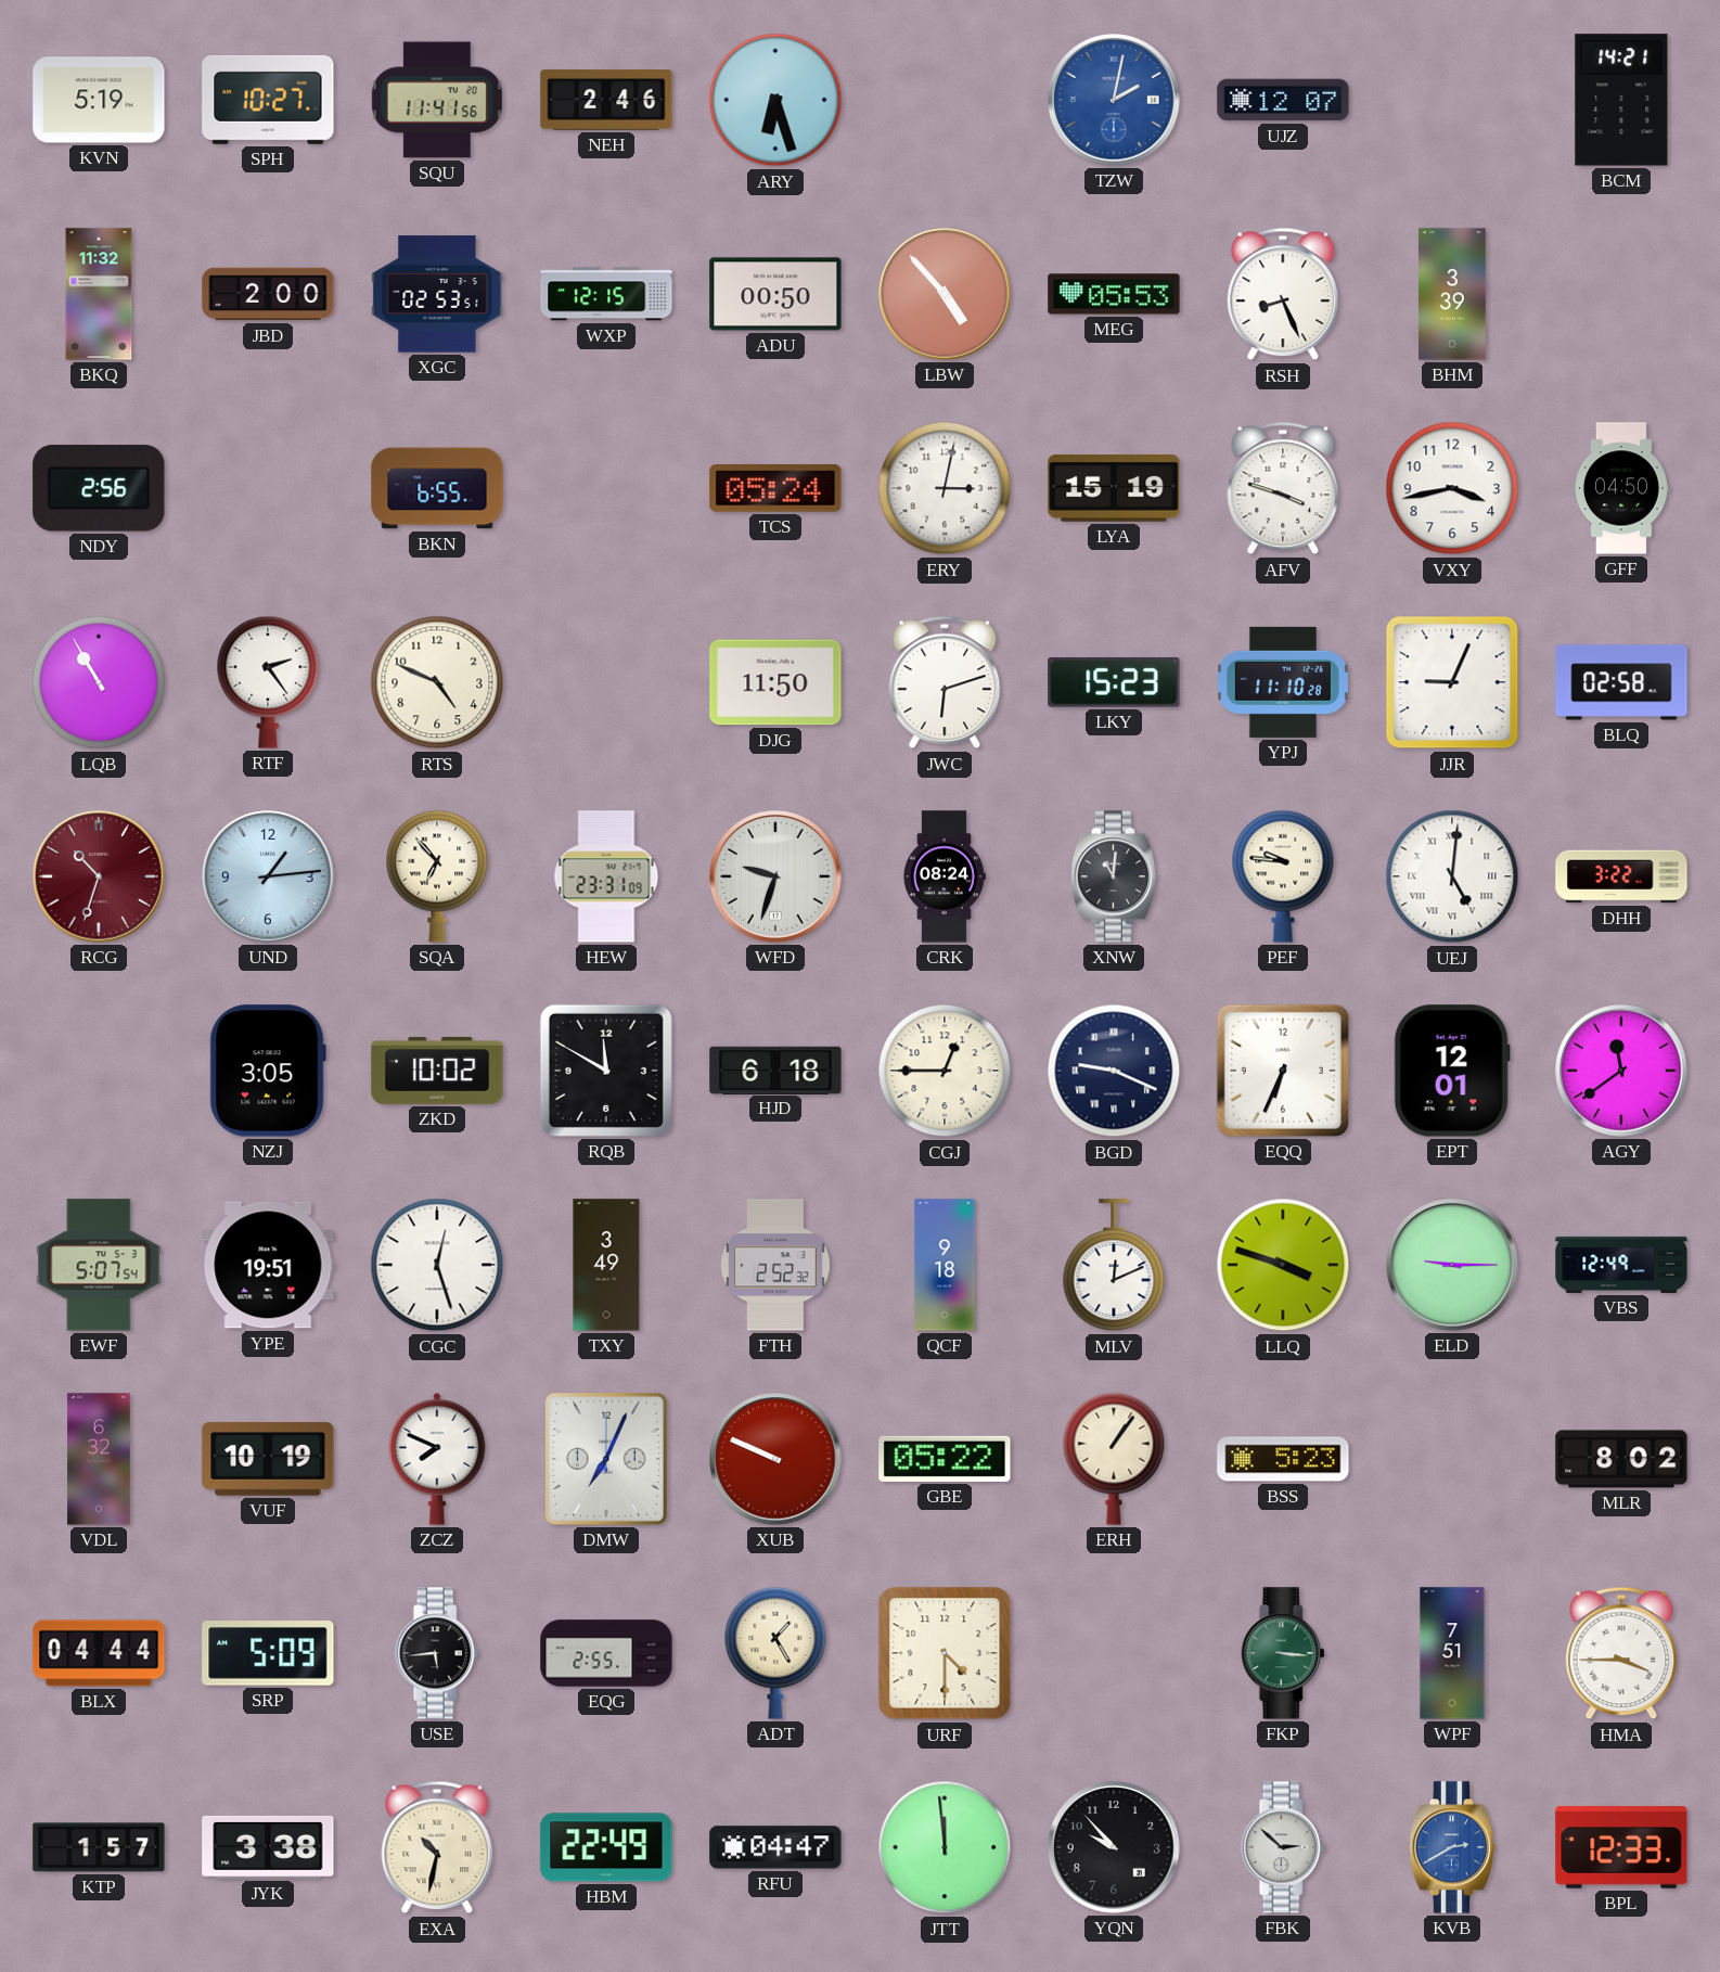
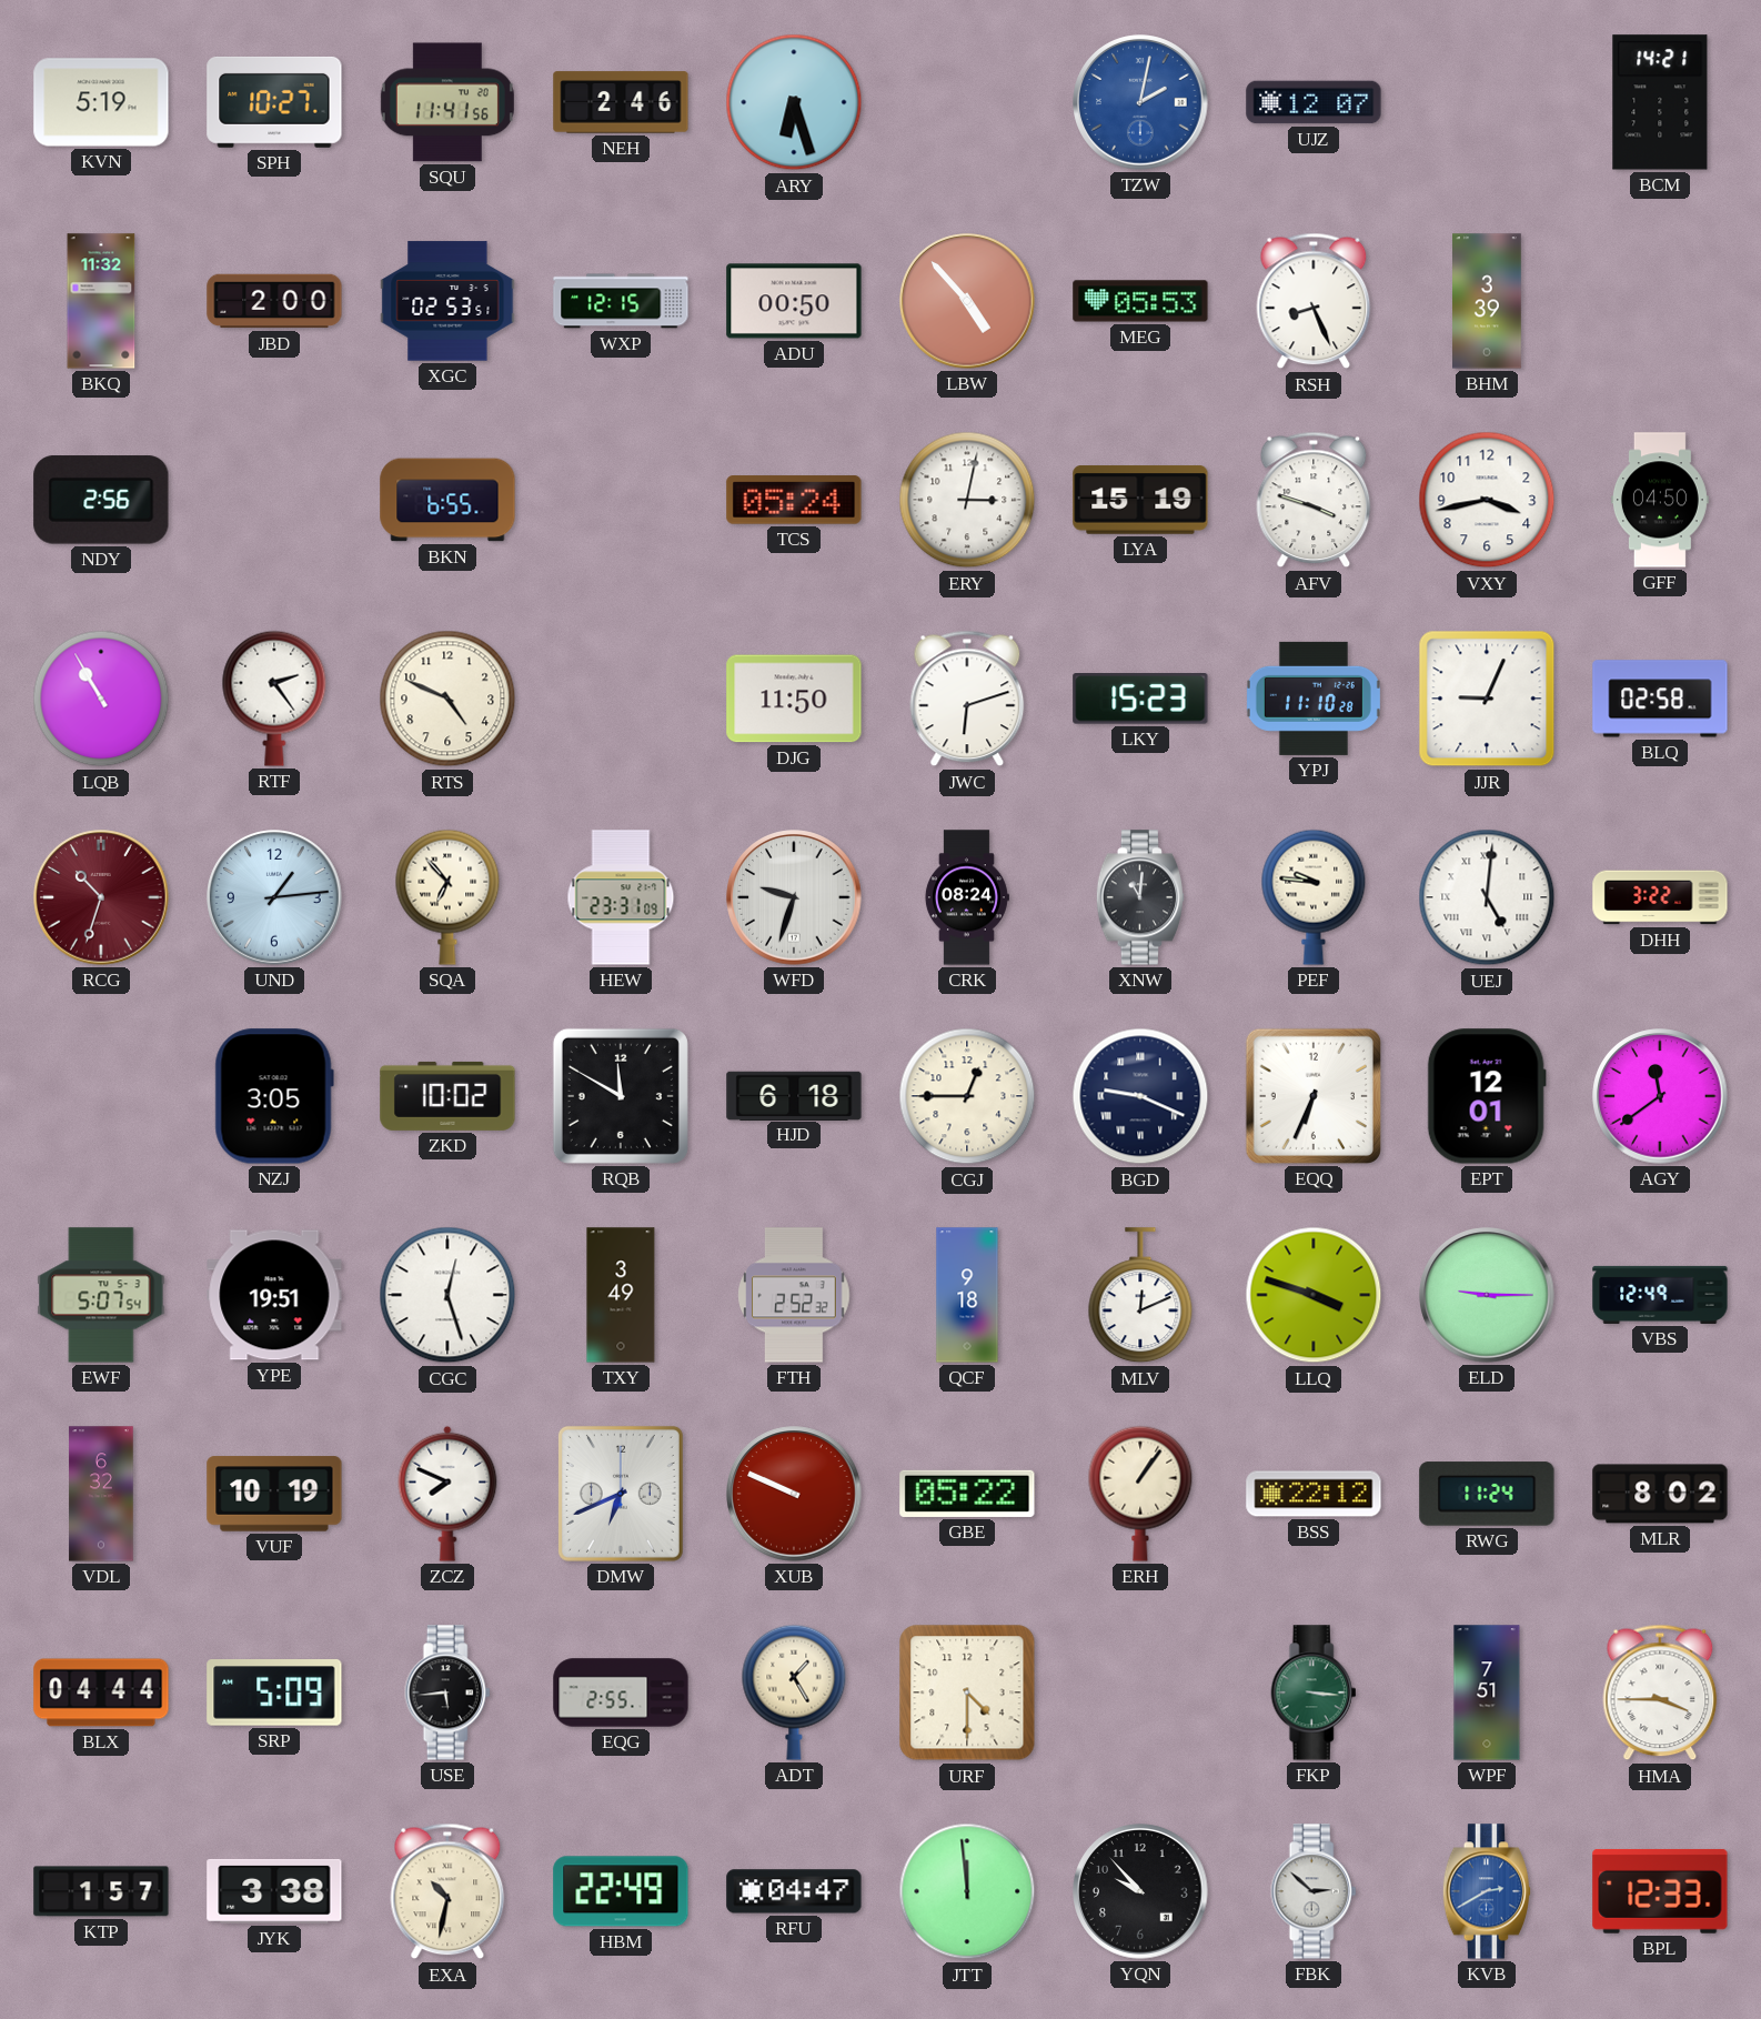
DMW: 7:04 -> 6:41 (621, 1494)
BSS: 5:23 -> 22:12 (1314, 1494)
RWG: none -> 11:24 (1487, 1494)
